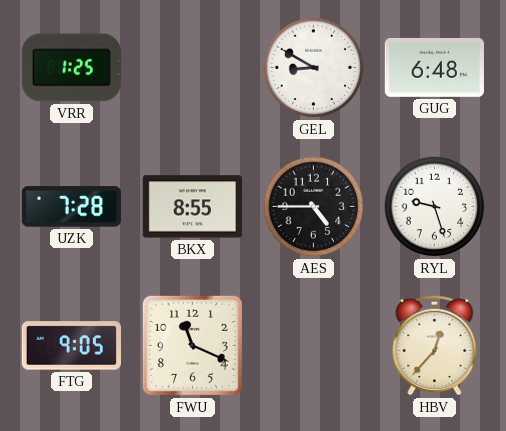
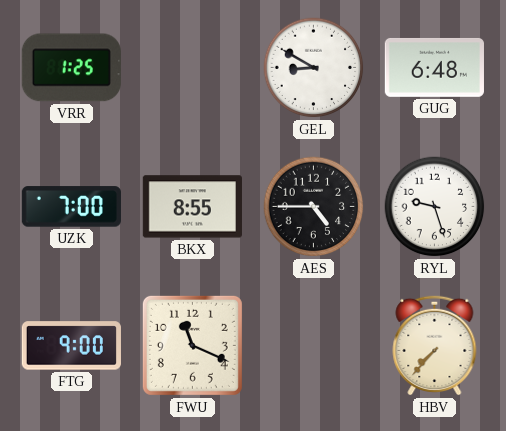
UZK: 7:28 -> 7:00 (71, 207)
FTG: 9:05 -> 9:00 (71, 346)
HBV: 12:37 -> 7:37 (435, 345)
